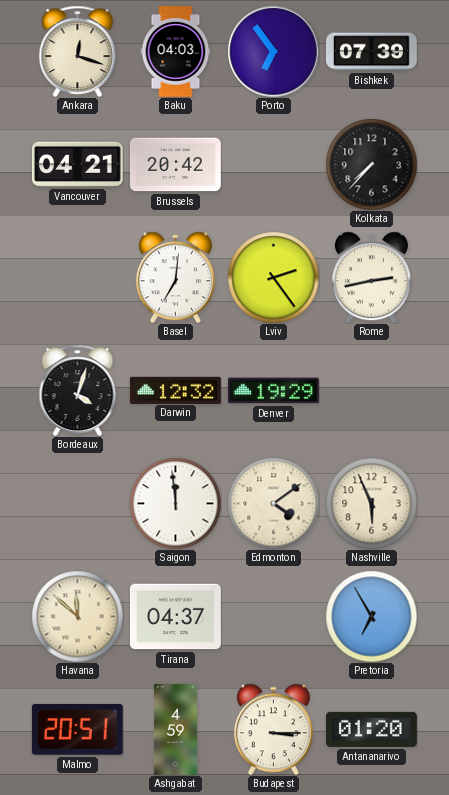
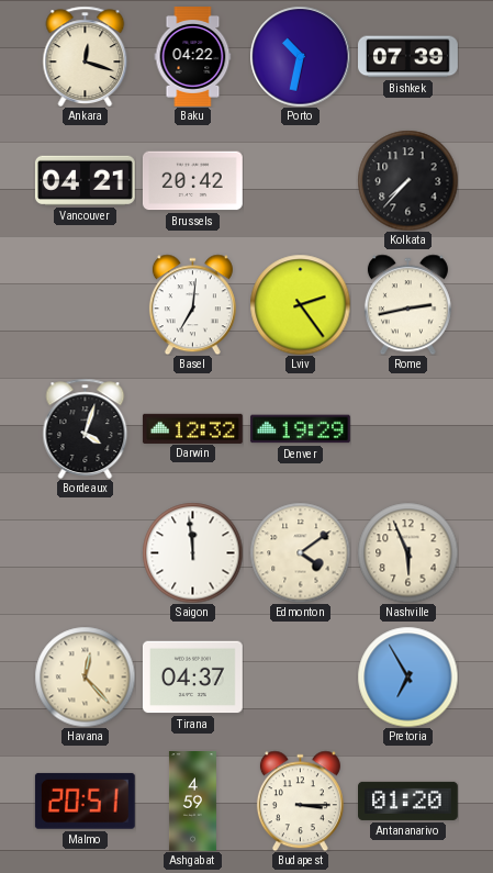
Baku: 04:03 -> 04:22 (193, 57)
Porto: 6:54 -> 10:32 (300, 56)
Havana: 11:52 -> 12:23 (85, 676)
